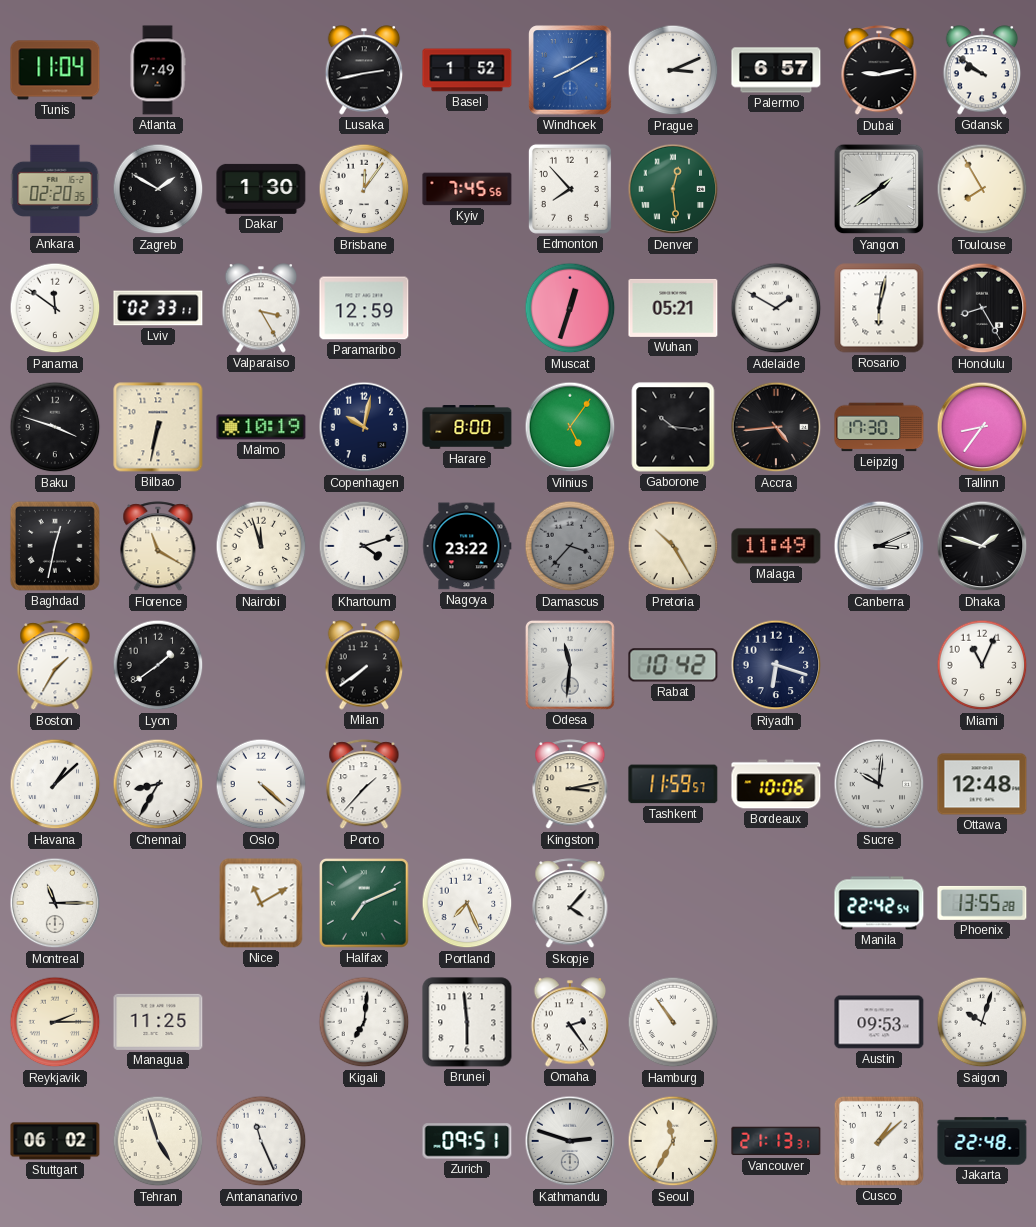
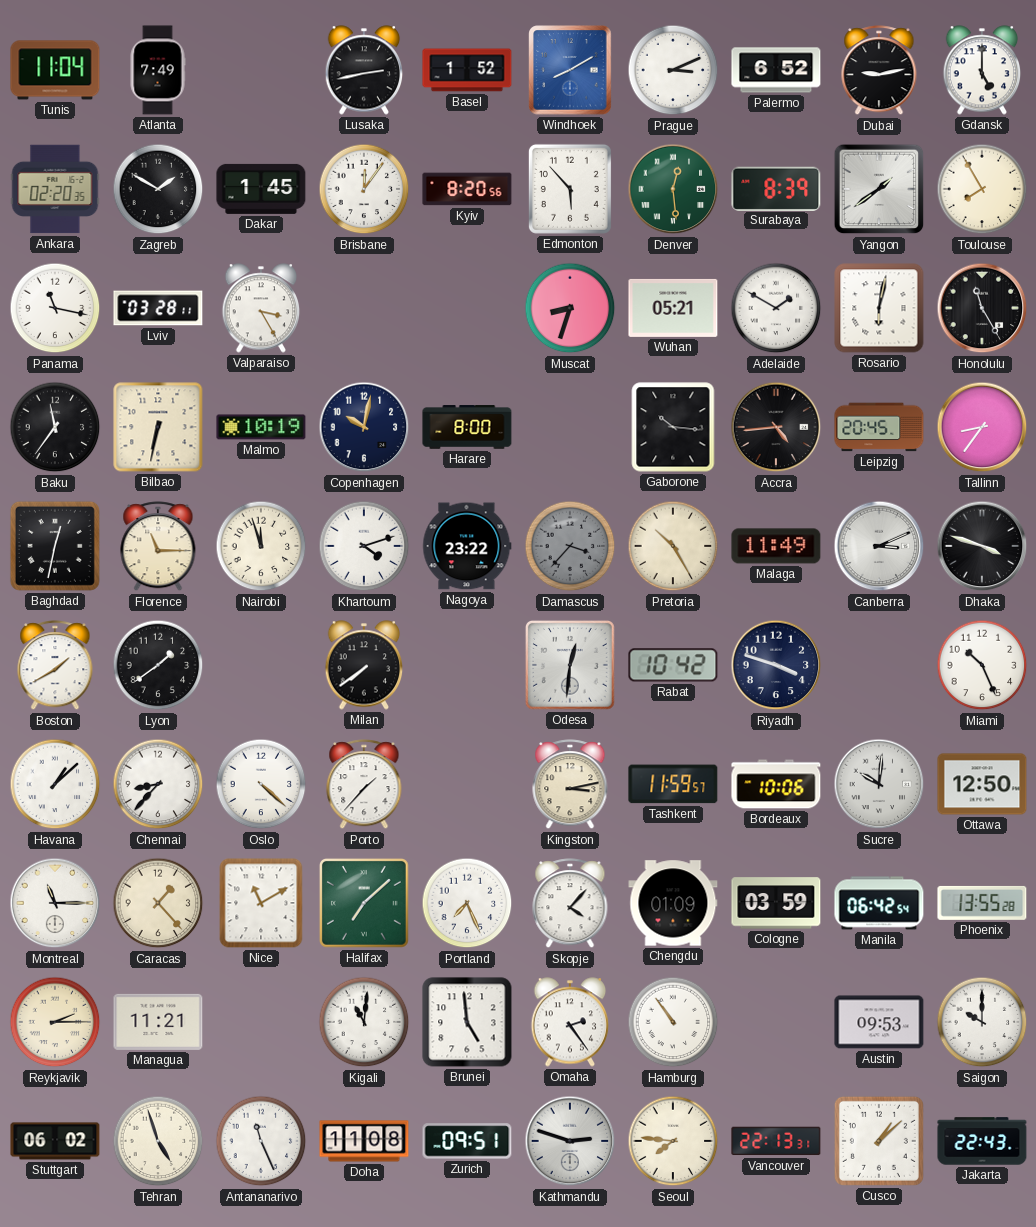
Palermo: 6:57 -> 6:52 (776, 70)
Gdansk: 9:51 -> 5:00 (982, 70)
Dakar: 1:30 -> 1:45 (261, 189)
Kyiv: 7:45 -> 8:20 (467, 189)
Edmonton: 7:53 -> 5:53 (570, 189)
Surabaya: none -> 8:39 (776, 188)
Panama: 11:51 -> 11:17 (55, 308)
Lviv: 02:33 -> 03:28 (158, 308)
Paramaribo: 12:59 -> none (364, 308)
Muscat: 12:33 -> 8:33 (570, 308)
Honolulu: 8:25 -> 11:25 (982, 308)
Baku: 3:48 -> 11:36 (55, 427)
Vilnius: 5:06 -> none (570, 427)
Leipzig: 17:30 -> 20:45 (879, 427)
Florence: 11:20 -> 11:15 (158, 547)
Dhaka: 1:48 -> 3:48 (982, 546)
Boston: 1:35 -> 1:40 (55, 666)
Odesa: 11:31 -> 12:31 (570, 665)
Riyadh: 6:18 -> 3:48 (776, 665)
Miami: 11:04 -> 10:26 (982, 665)
Chennai: 8:35 -> 8:37 (158, 784)
Ottawa: 12:48 -> 12:50 (982, 784)
Caracas: none -> 1:23 (158, 903)
Halifax: 7:11 -> 7:08 (364, 903)
Chengdu: none -> 01:09 (673, 903)
Cologne: none -> 03:59 (776, 903)
Manila: 22:42 -> 06:42 (879, 903)
Managua: 11:25 -> 11:21 (158, 1022)
Kigali: 7:01 -> 11:01 (364, 1022)
Brunei: 5:59 -> 4:59 (467, 1022)
Saigon: 10:03 -> 10:00 (982, 1022)
Doha: none -> 11:08 (364, 1141)
Seoul: 11:35 -> 7:46 (673, 1141)
Vancouver: 21:13 -> 22:13 (776, 1141)
Jakarta: 22:48 -> 22:43 (982, 1141)
